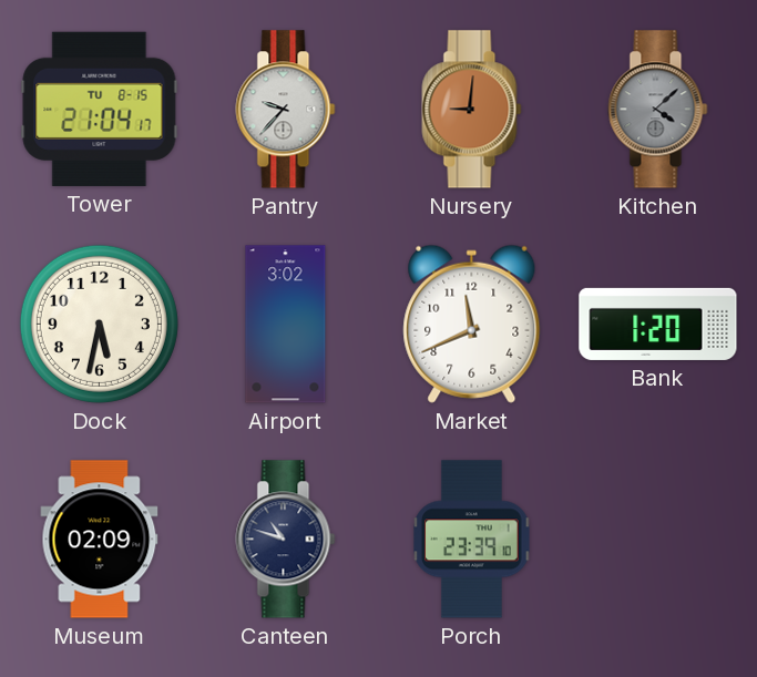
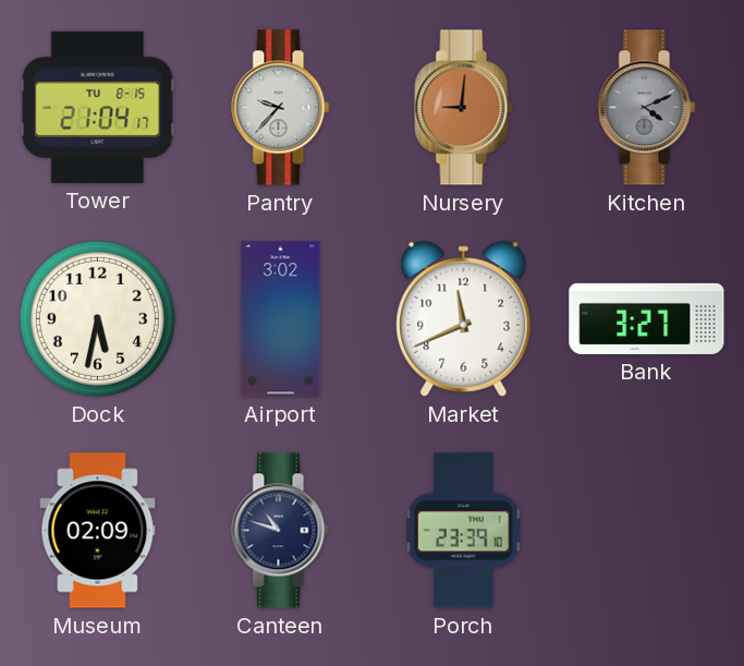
Kitchen: 4:08 -> 4:11 (647, 108)
Bank: 1:20 -> 3:27 (647, 318)
